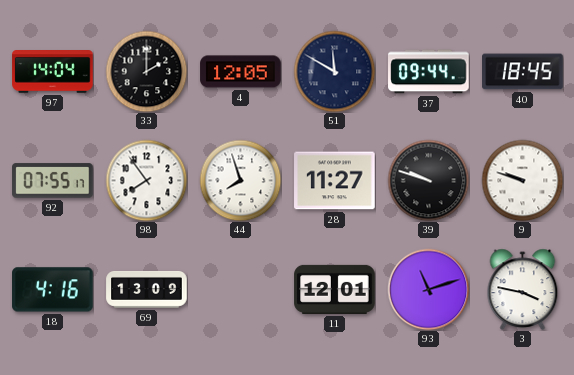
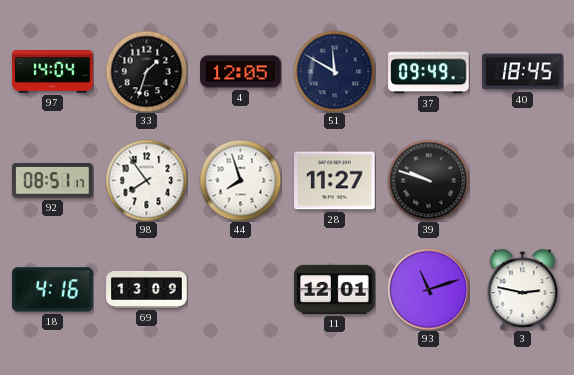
33: 2:00 -> 1:33 (146, 71)
37: 09:44 -> 09:49 (429, 72)
92: 07:55 -> 08:51 (53, 181)
9: 9:48 -> none (522, 180)
3: 3:47 -> 2:47 (523, 289)
